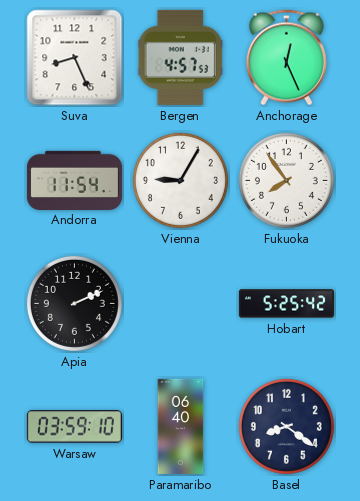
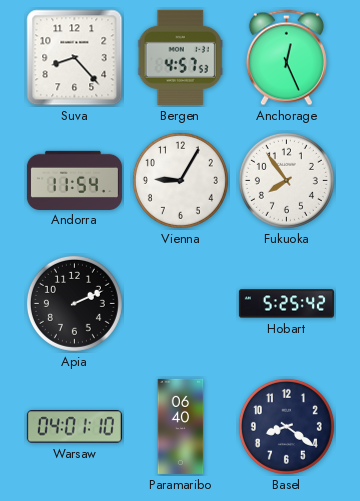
Suva: 8:26 -> 8:23 (75, 58)
Warsaw: 03:59 -> 04:01 (74, 427)
